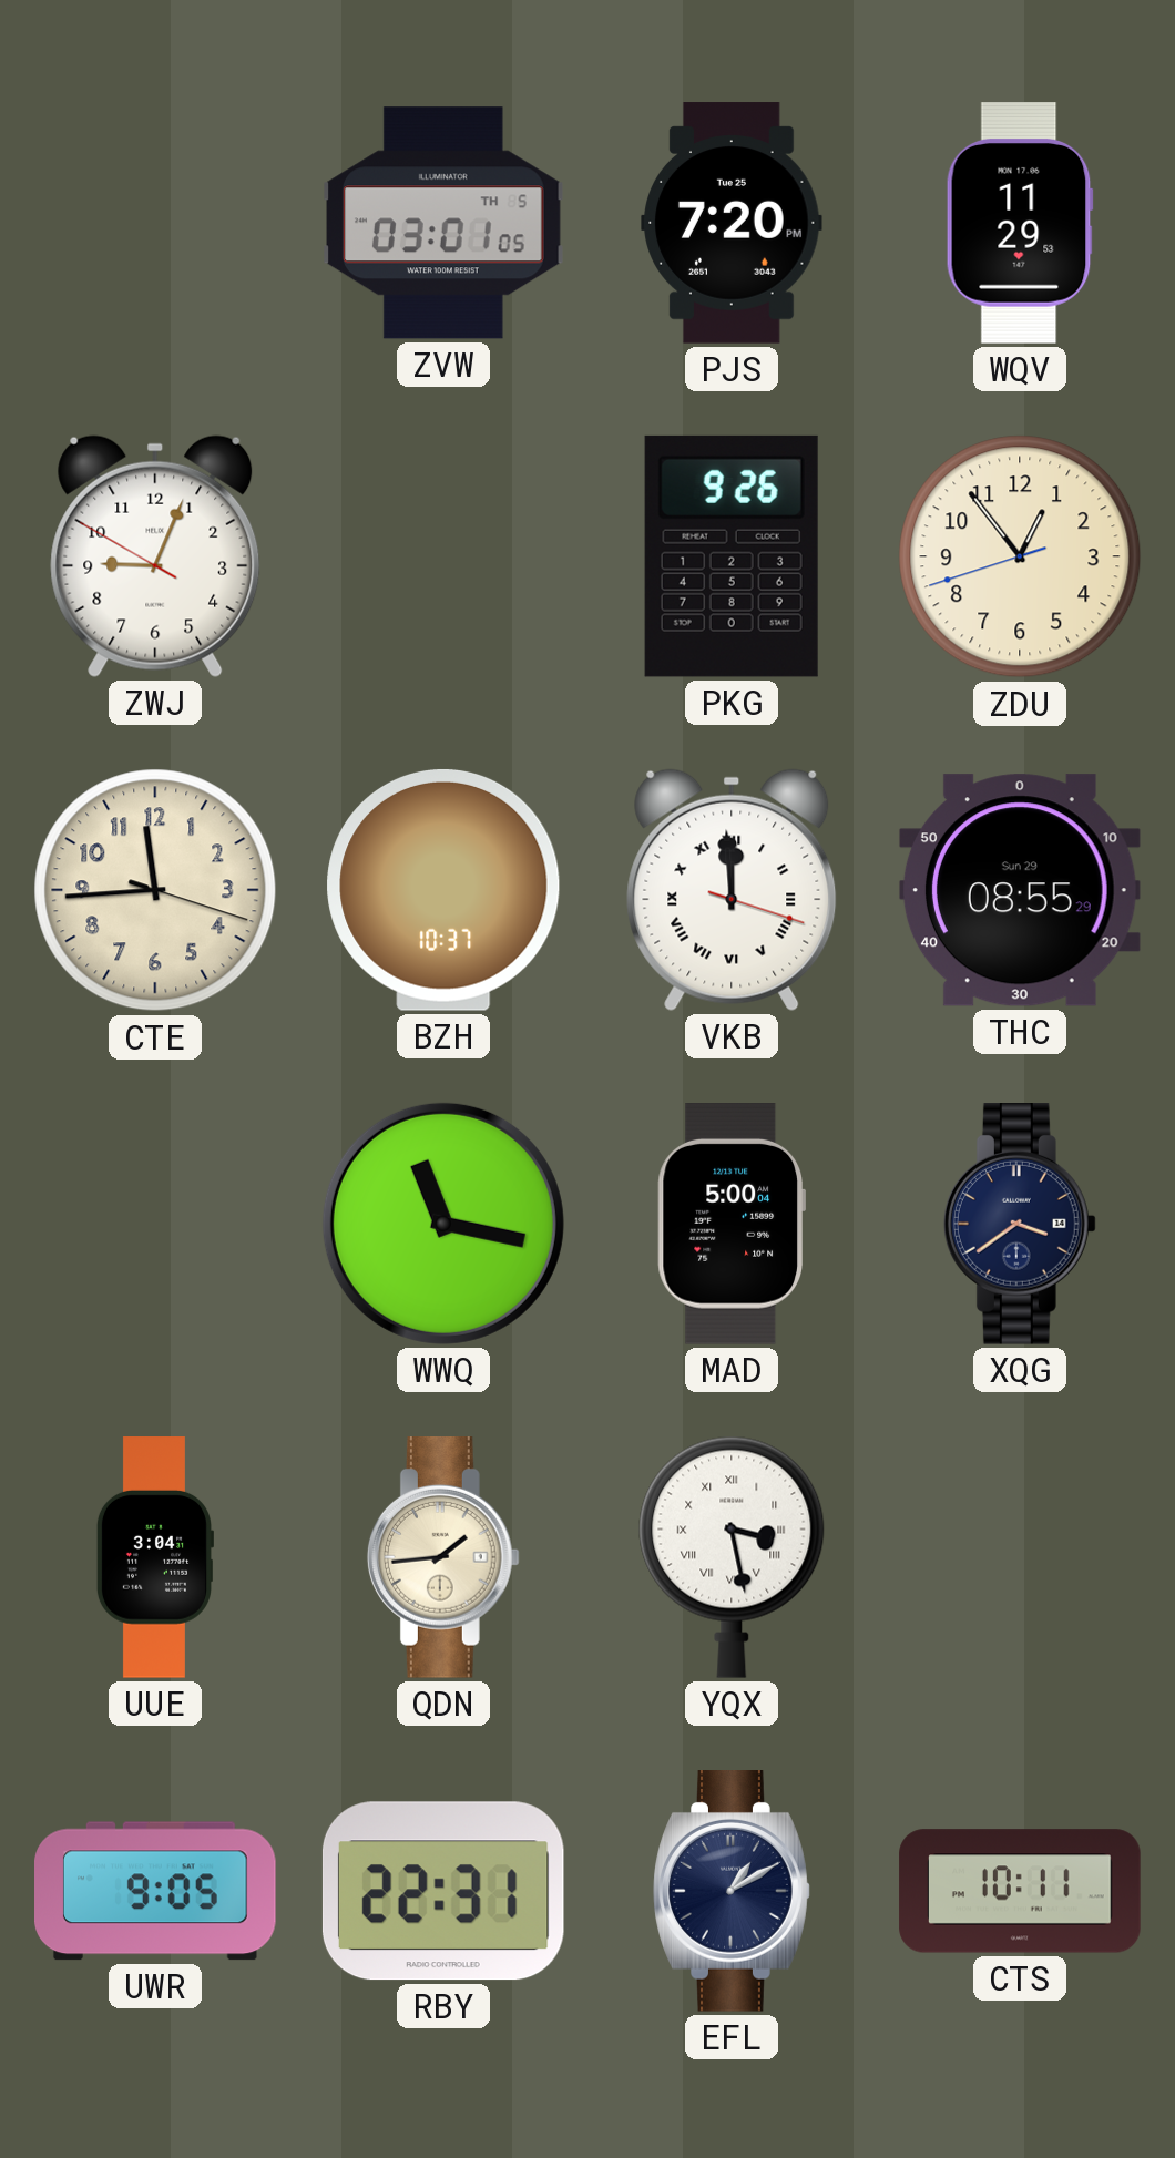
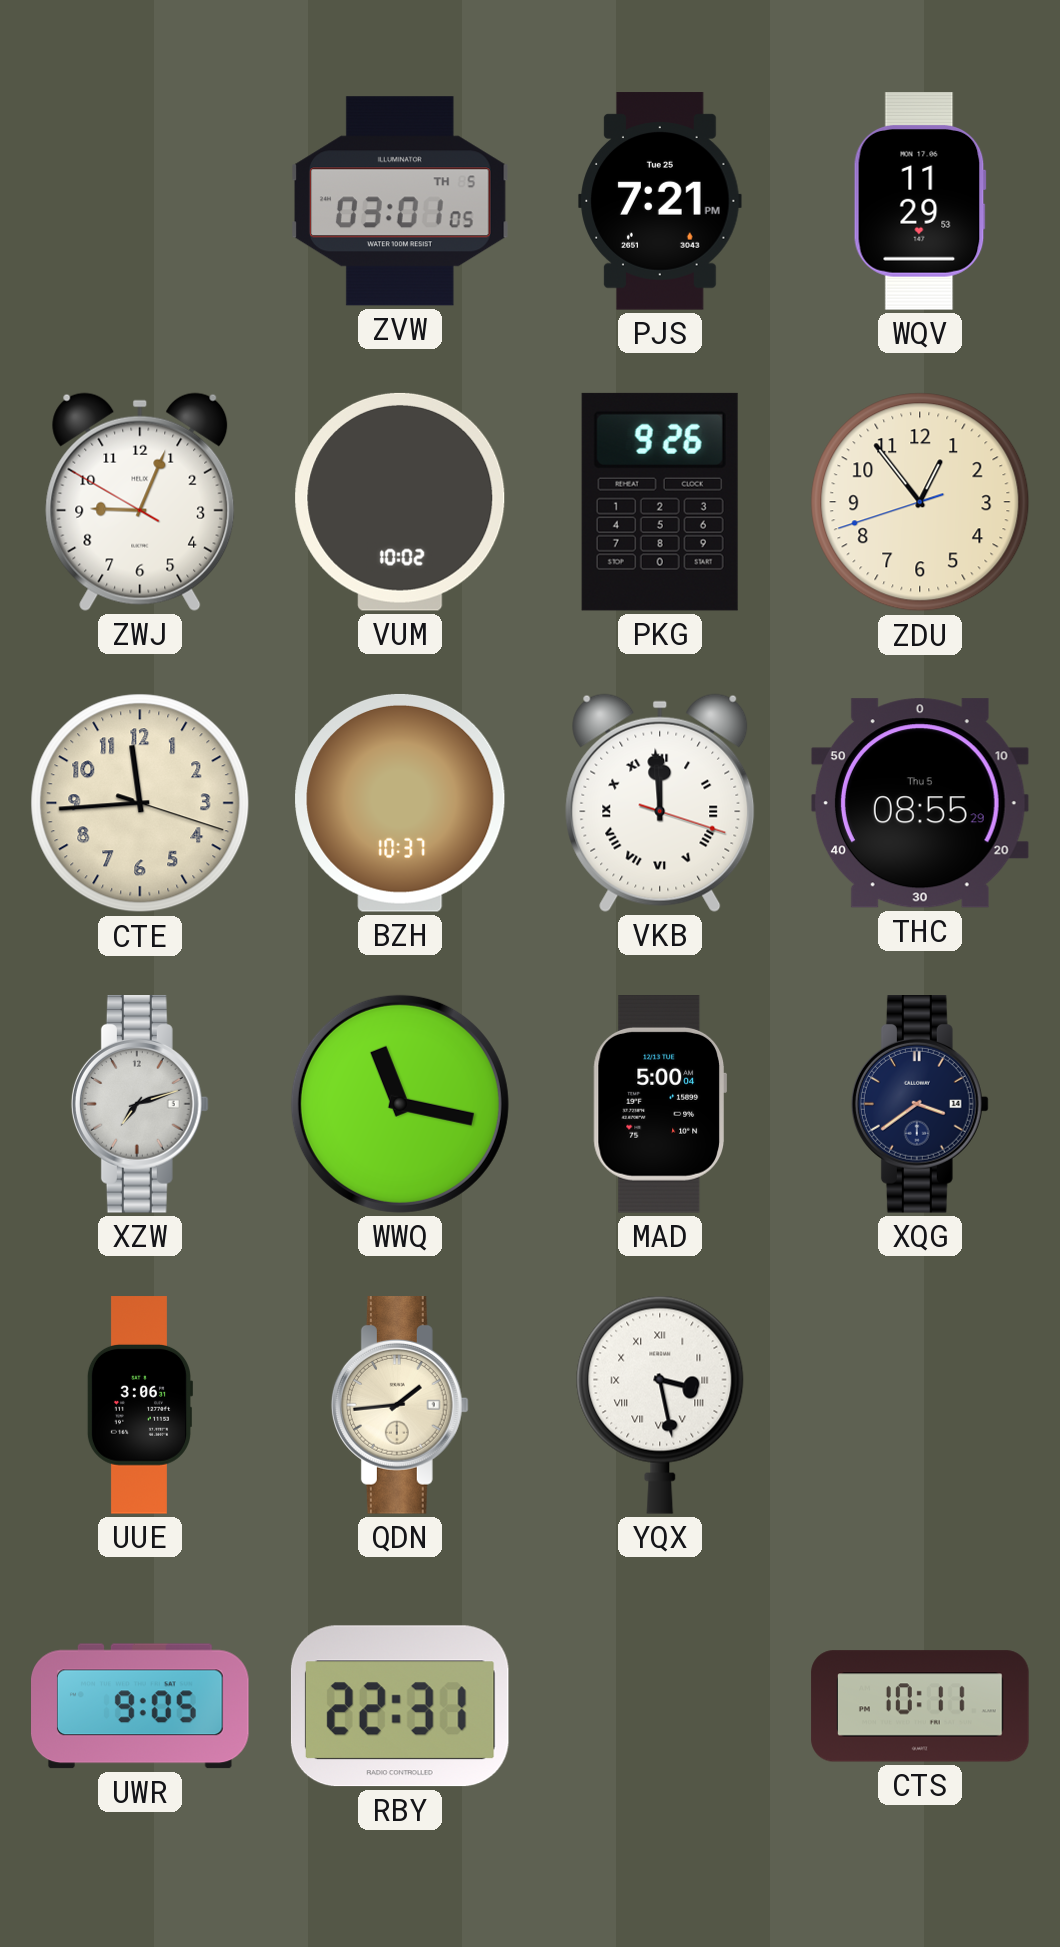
PJS: 7:20 -> 7:21 (660, 201)
VUM: none -> 10:02 (400, 502)
THC date: Sun 29 -> Thu 5 (920, 803)
XZW: none -> 7:12 (140, 1105)
UUE: 3:04 -> 3:06 (139, 1405)
EFL: 1:10 -> none (732, 1892)
